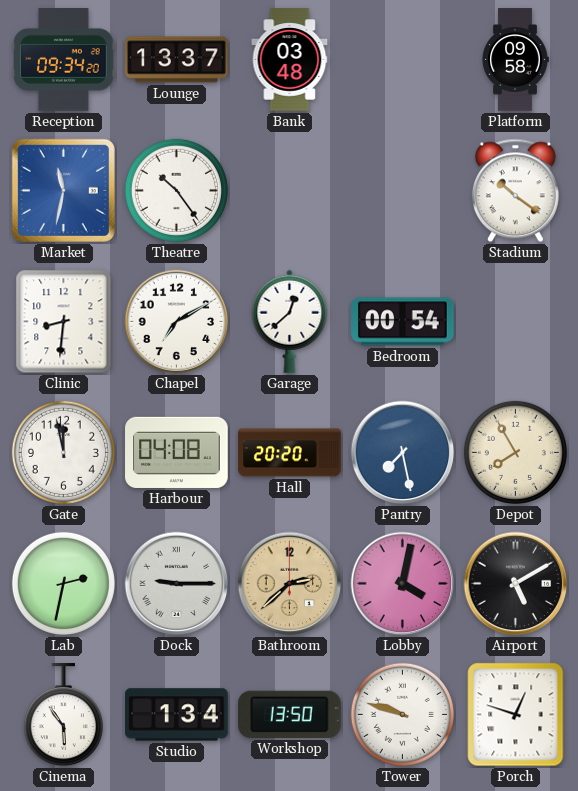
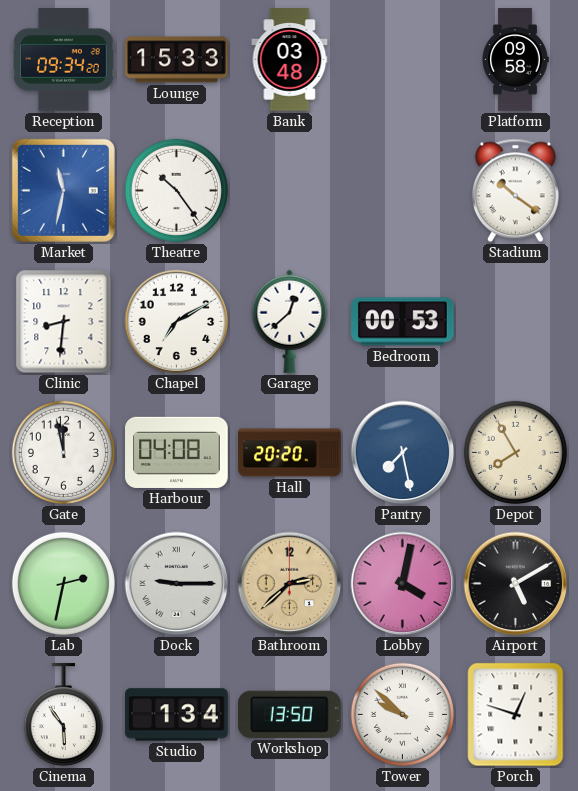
Lounge: 13:37 -> 15:33 (177, 60)
Bedroom: 00:54 -> 00:53 (403, 322)
Tower: 9:48 -> 9:52 (402, 714)
